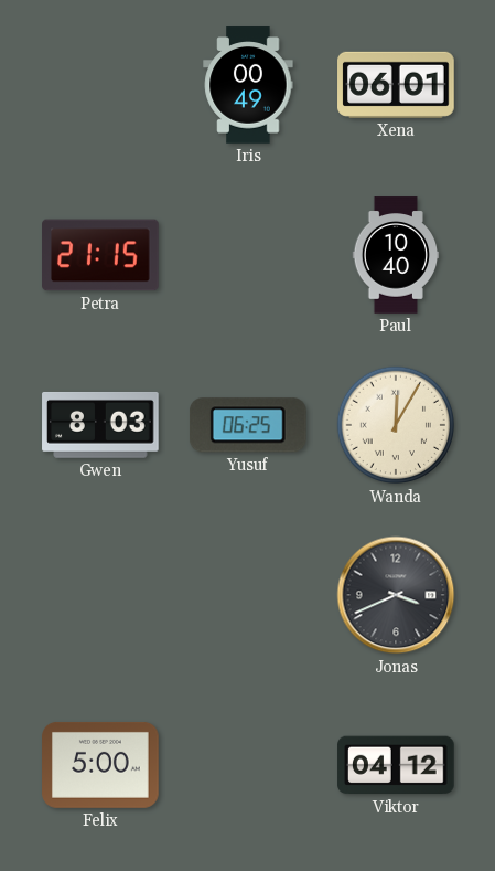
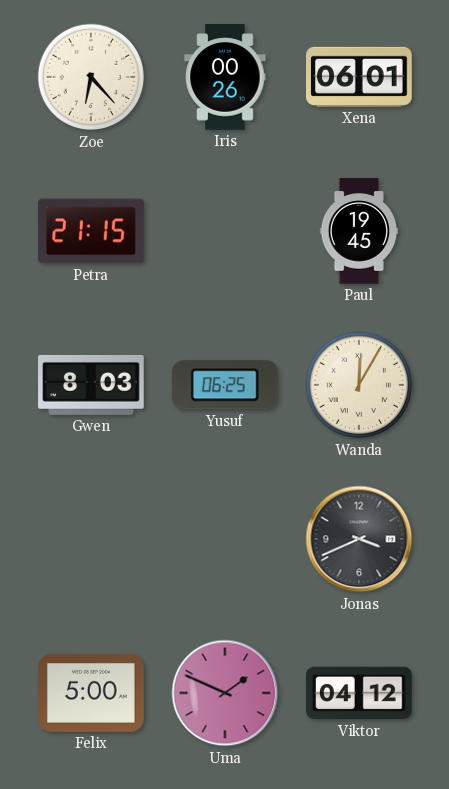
Zoe: none -> 6:23 (91, 77)
Iris: 00:49 -> 00:26 (225, 77)
Paul: 10:40 -> 19:45 (359, 231)
Uma: none -> 1:49 (225, 693)
